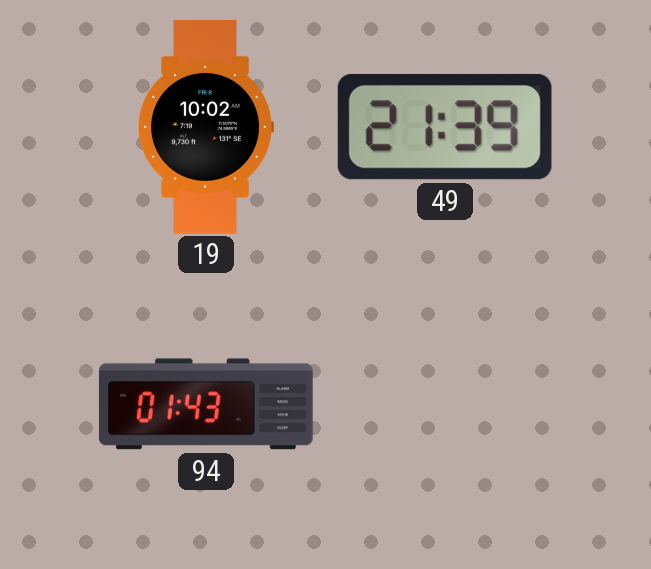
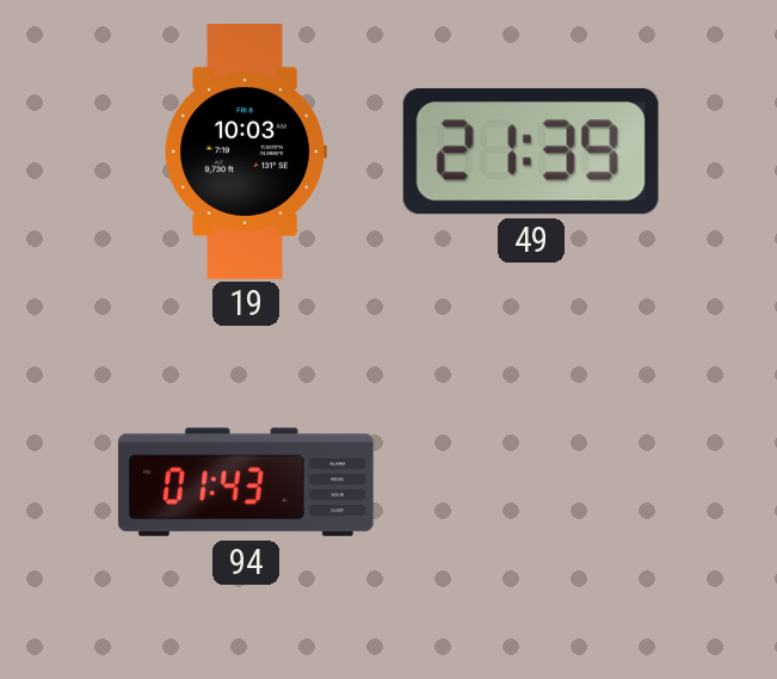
19: 10:02 -> 10:03 (246, 152)
